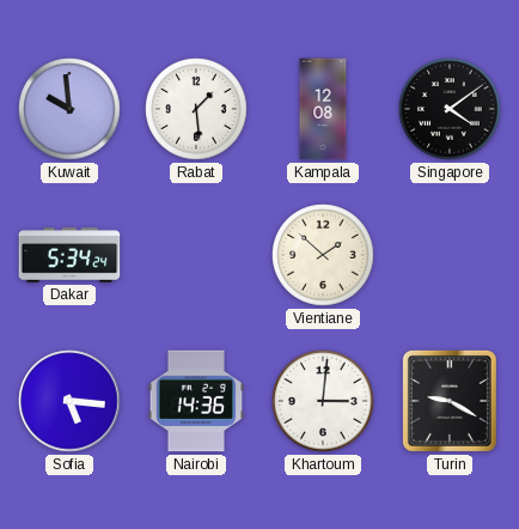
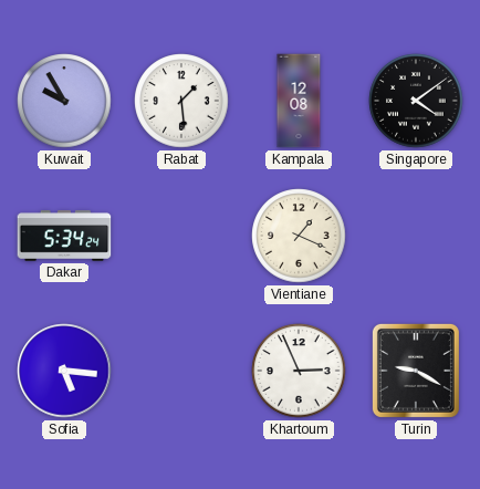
Kuwait: 9:59 -> 9:55 (64, 101)
Vientiane: 1:52 -> 1:19 (299, 236)
Nairobi: 14:36 -> none (196, 401)
Khartoum: 3:01 -> 2:56 (299, 371)
